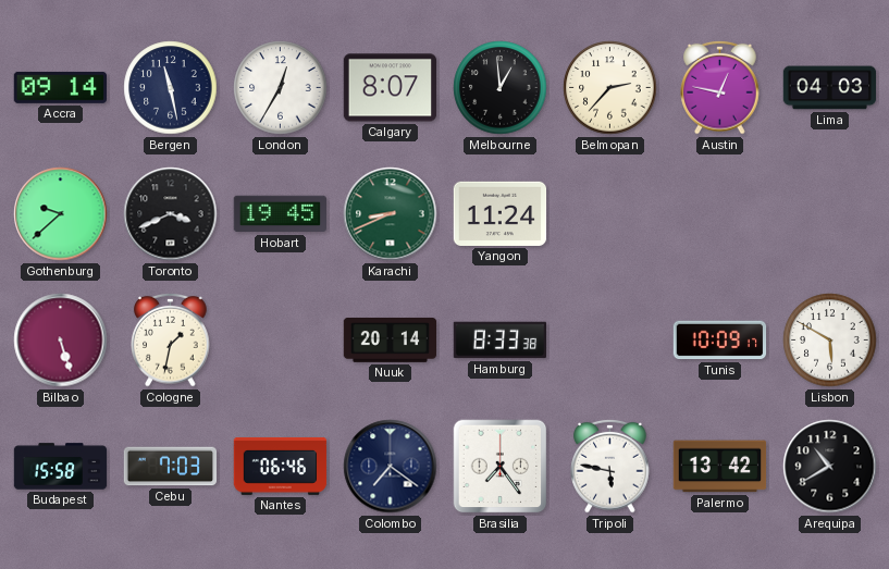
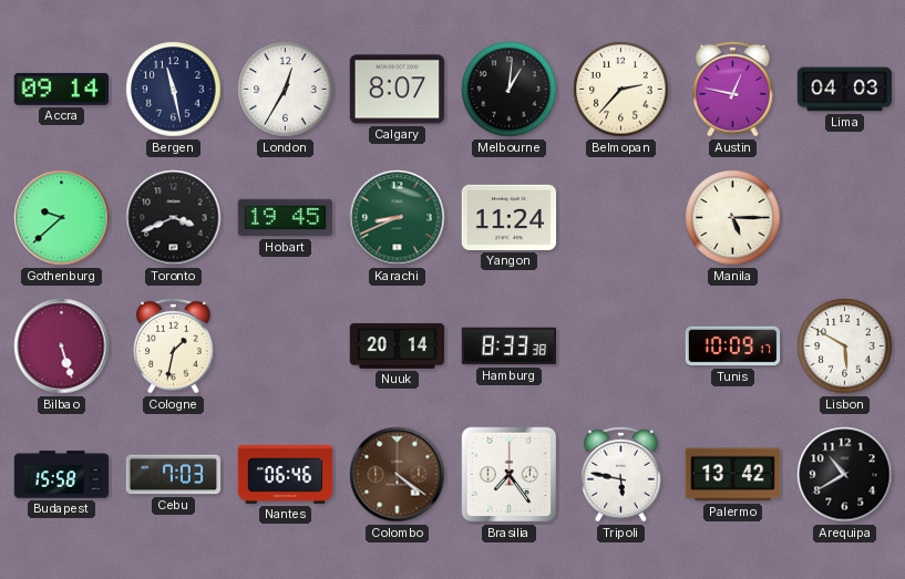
Melbourne: 12:59 -> 1:01 (510, 90)
Manila: none -> 5:15 (733, 218)
Colombo: 7:21 -> 4:21 (398, 475)
Colombo dial: navy -> brown (398, 475)
